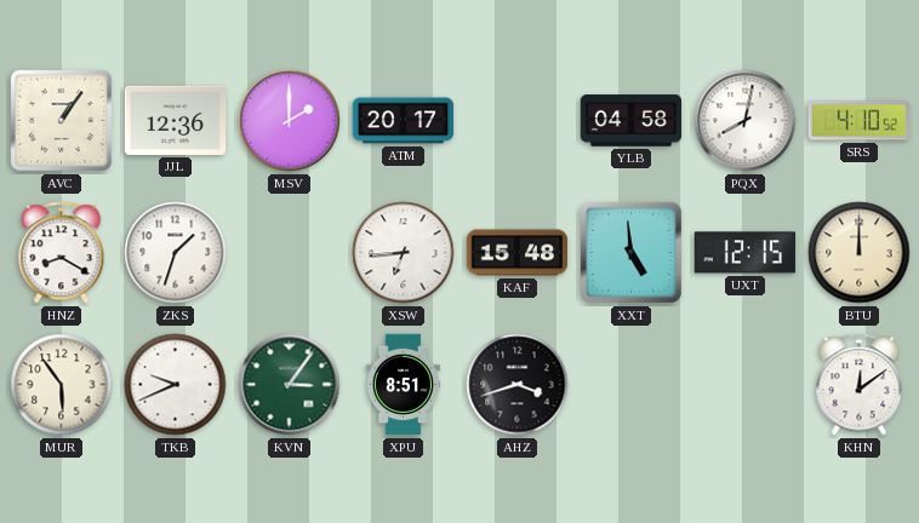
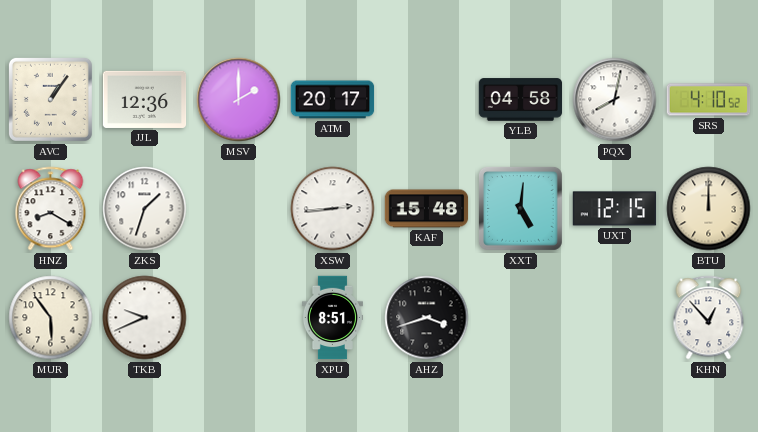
XSW: 6:44 -> 2:44 (333, 209)
XXT: 4:59 -> 5:01 (520, 208)
KVN: 3:06 -> none (290, 385)
KHN: 12:09 -> 12:53 (709, 318)
